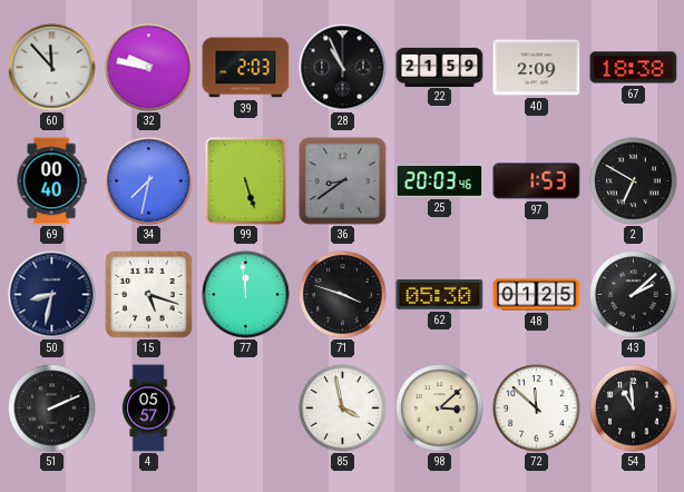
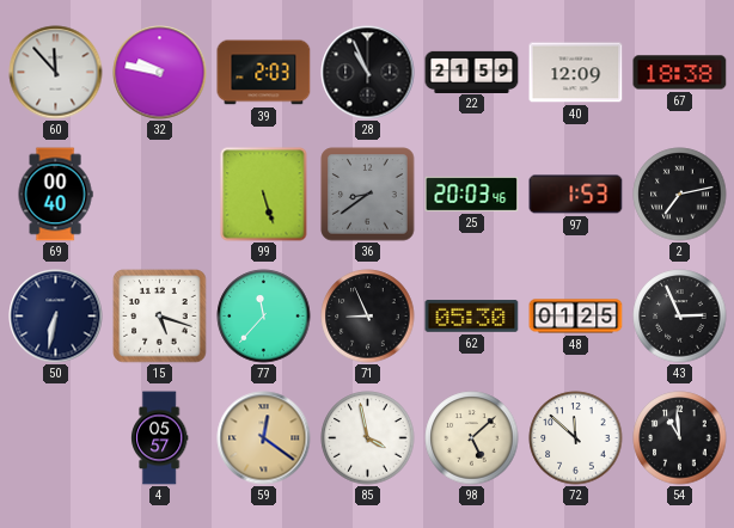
40: 2:09 -> 12:09 (576, 73)
34: 7:32 -> none (149, 181)
2: 6:50 -> 7:13 (680, 195)
50: 8:32 -> 6:32 (56, 317)
77: 11:59 -> 11:37 (264, 317)
71: 3:48 -> 8:56 (368, 317)
43: 2:08 -> 2:56 (680, 317)
51: 2:11 -> none (52, 409)
59: none -> 12:21 (264, 438)
98: 3:08 -> 5:08 (472, 438)
